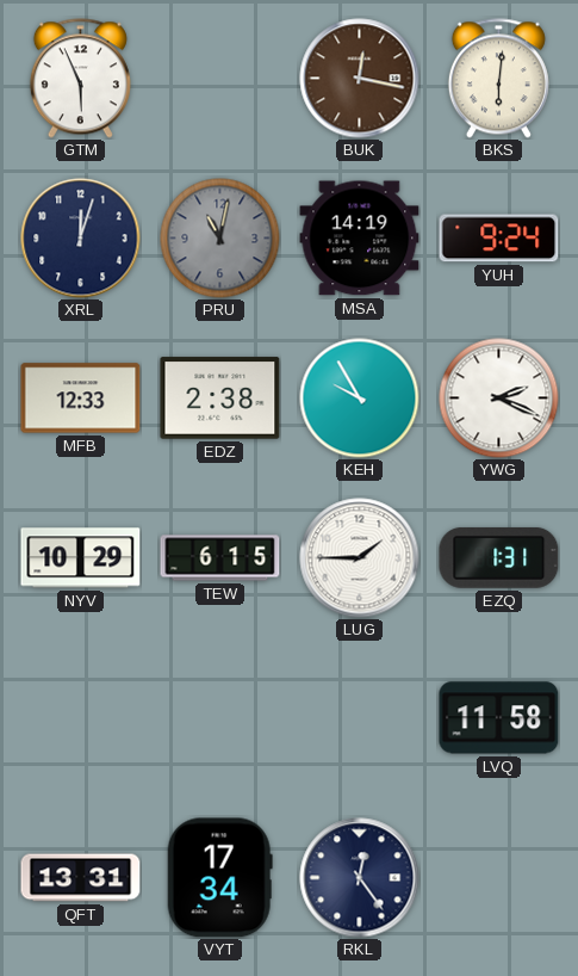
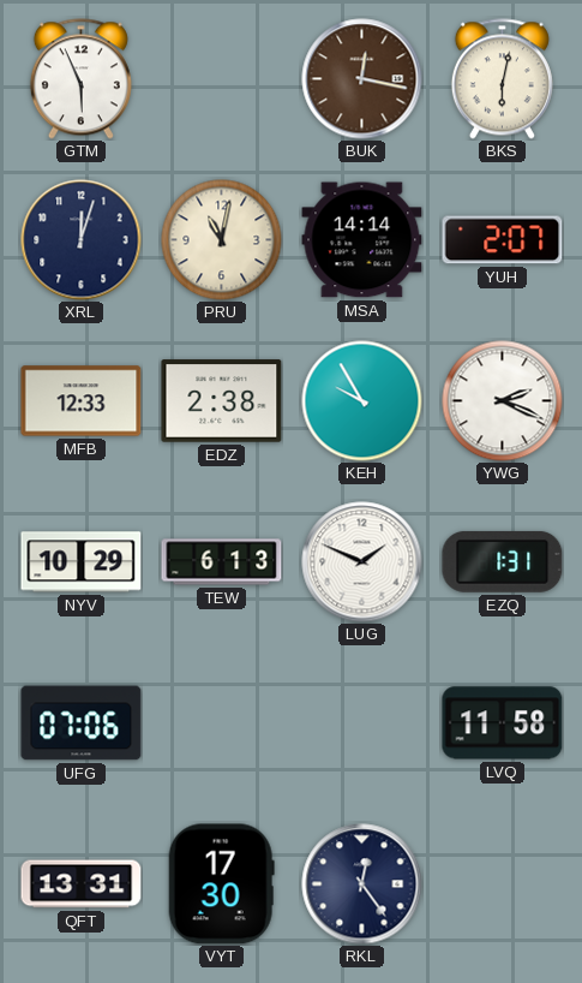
BKS: 6:01 -> 6:02 (502, 79)
PRU dial: grey -> cream (222, 240)
MSA: 14:19 -> 14:14 (362, 240)
YUH: 9:24 -> 2:07 (503, 240)
TEW: 6:15 -> 6:13 (222, 562)
LUG: 1:45 -> 1:49 (362, 562)
UFG: none -> 07:06 (82, 723)
VYT: 17:34 -> 17:30 (221, 884)
